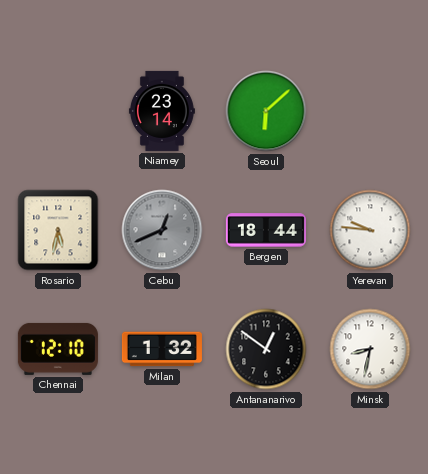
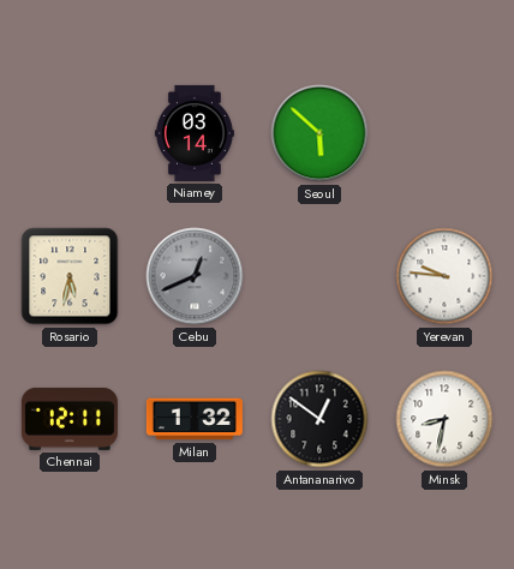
Niamey: 23:14 -> 03:14 (195, 133)
Seoul: 6:08 -> 5:52 (319, 133)
Bergen: 18:44 -> none (266, 230)
Chennai: 12:10 -> 12:11 (70, 419)
